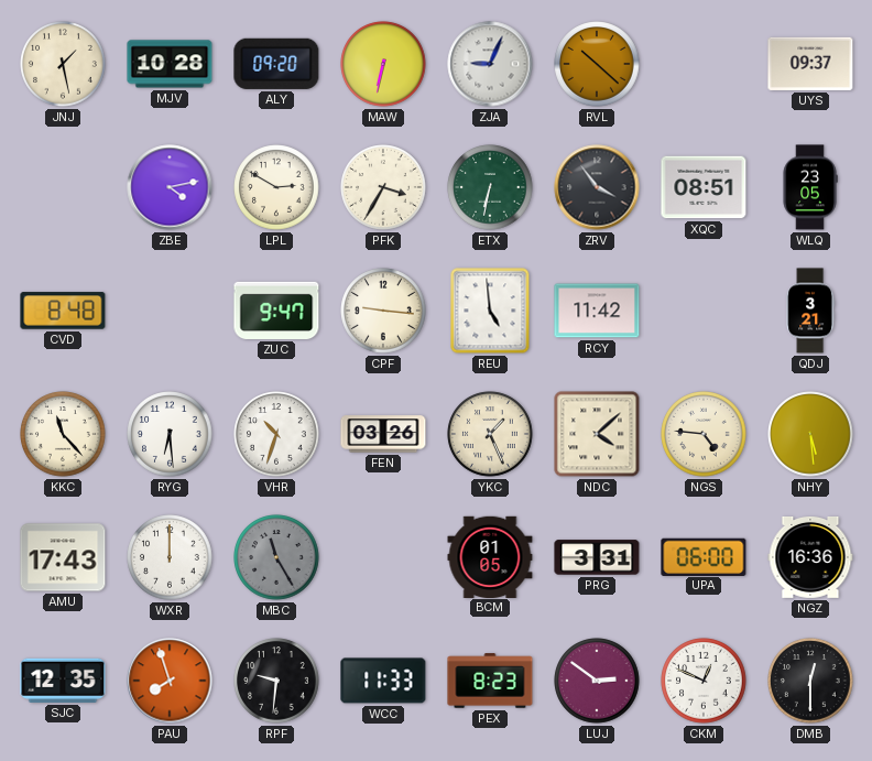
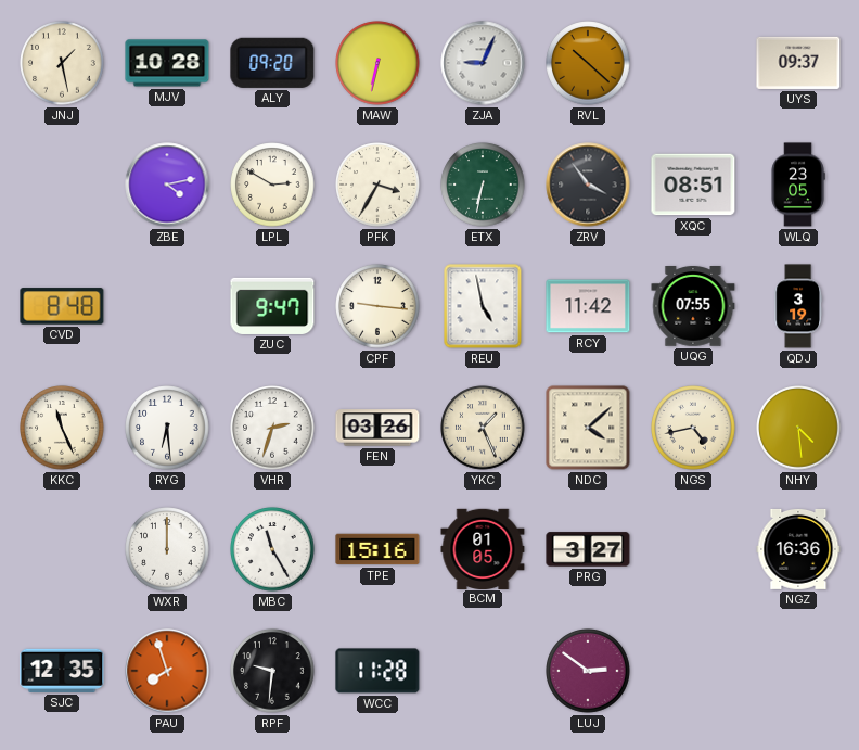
REU: 4:59 -> 4:58 (483, 306)
UQG: none -> 07:55 (693, 307)
QDJ: 3:21 -> 3:19 (798, 306)
KKC: 11:23 -> 11:26 (62, 428)
VHR: 10:33 -> 2:33 (272, 428)
NGS: 4:46 -> 4:43 (693, 428)
NHY: 5:29 -> 4:29 (798, 428)
AMU: 17:43 -> none (63, 557)
MBC dial: grey -> white (272, 549)
TPE: none -> 15:16 (377, 549)
PRG: 3:31 -> 3:27 (588, 549)
UPA: 06:00 -> none (704, 556)
WCC: 11:33 -> 11:28 (377, 671)
PEX: 8:23 -> none (490, 681)
CKM: 12:49 -> none (704, 681)
DMB: 12:30 -> none (810, 681)
